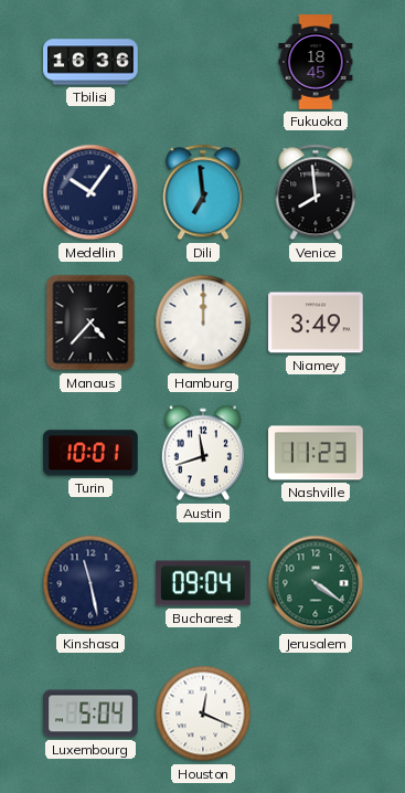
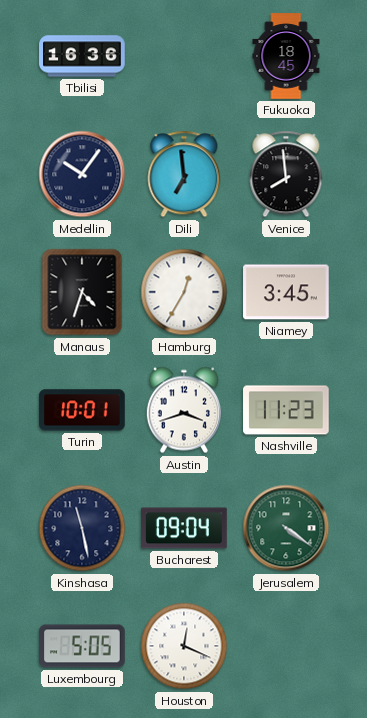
Manaus: 4:37 -> 4:33 (82, 292)
Hamburg: 12:00 -> 12:35 (184, 292)
Niamey: 3:49 -> 3:45 (286, 292)
Austin: 11:42 -> 3:42 (184, 410)
Luxembourg: 5:04 -> 5:05 (82, 646)
